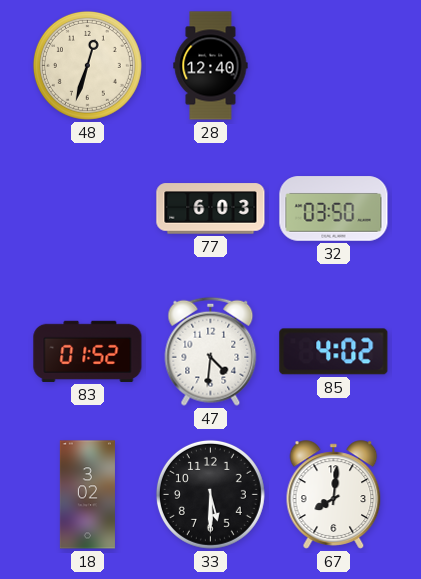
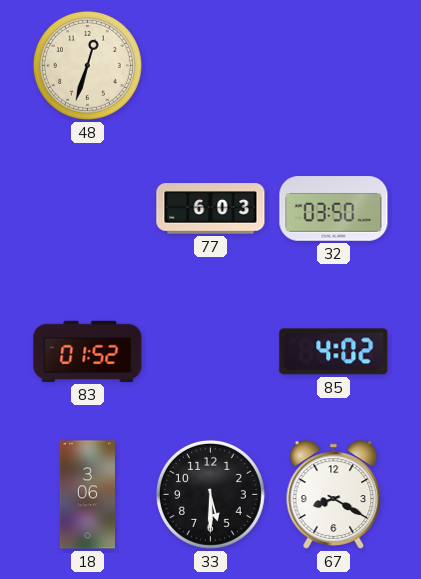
28: 12:40 -> none (211, 66)
47: 4:31 -> none (211, 351)
18: 3:02 -> 3:06 (87, 495)
67: 8:01 -> 8:20 (334, 495)
